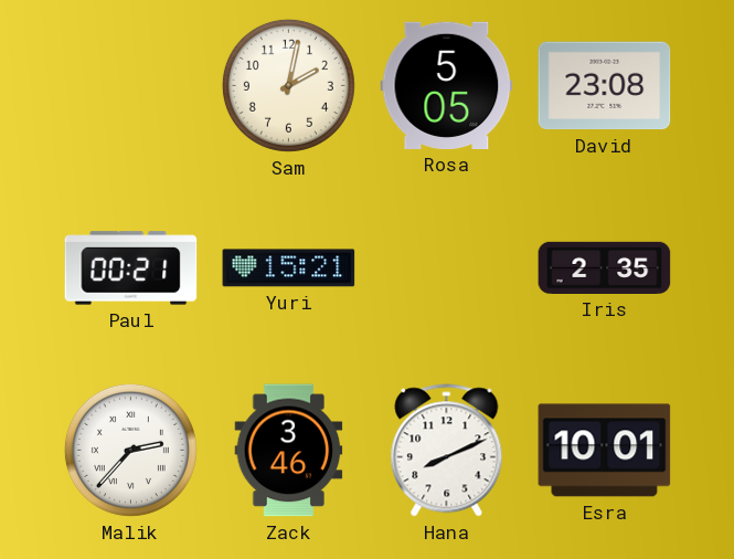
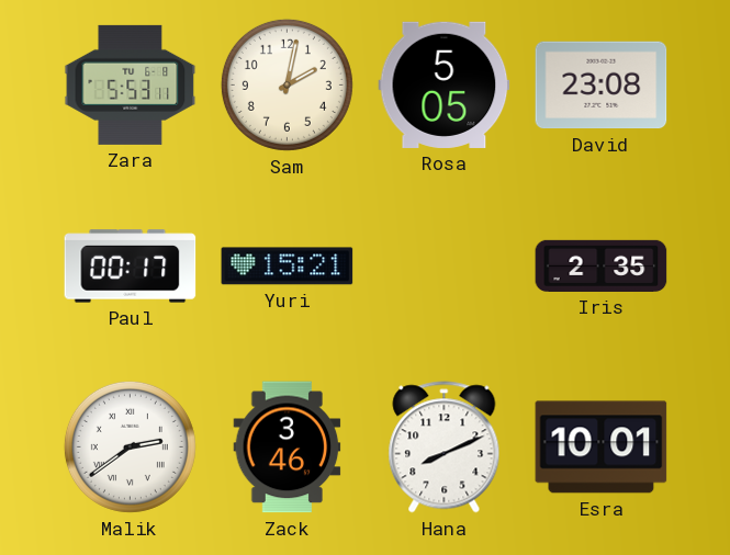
Zara: none -> 5:53 (131, 84)
Paul: 00:21 -> 00:17 (131, 267)
Malik: 2:37 -> 2:39 (130, 446)
